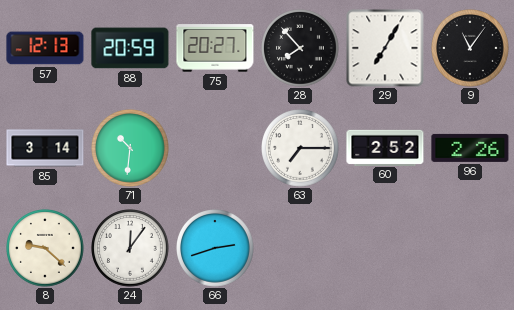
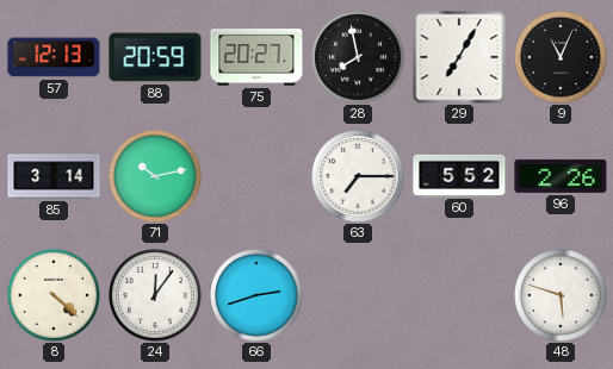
28: 7:53 -> 7:58 (359, 58)
9: 11:06 -> 11:04 (562, 58)
71: 10:31 -> 10:13 (156, 177)
60: 2:52 -> 5:52 (459, 175)
8: 9:22 -> 4:22 (55, 296)
48: none -> 5:48 (562, 296)
